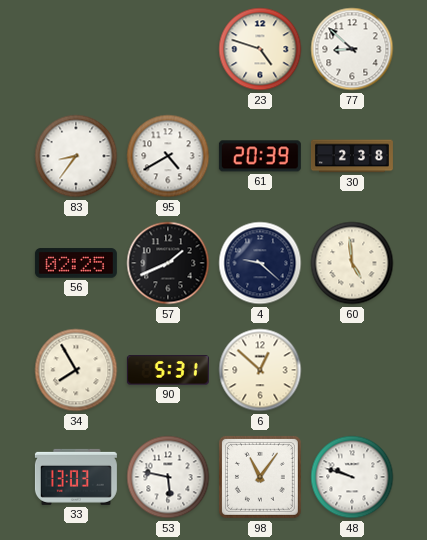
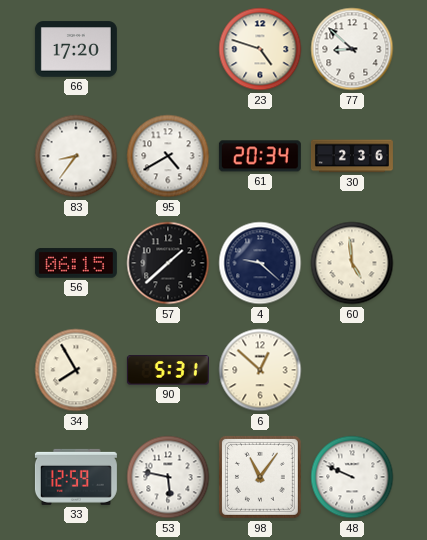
66: none -> 17:20 (76, 49)
61: 20:39 -> 20:34 (260, 156)
30: 2:38 -> 2:36 (352, 156)
56: 02:25 -> 06:15 (76, 263)
57: 1:41 -> 1:38 (168, 263)
33: 13:03 -> 12:59 (76, 477)
48: 9:48 -> 9:49 (352, 477)
